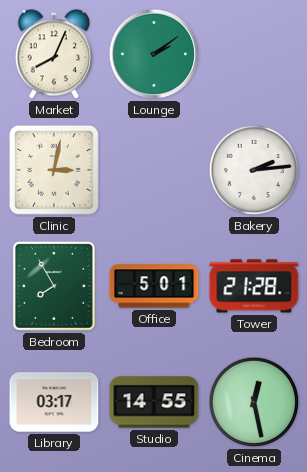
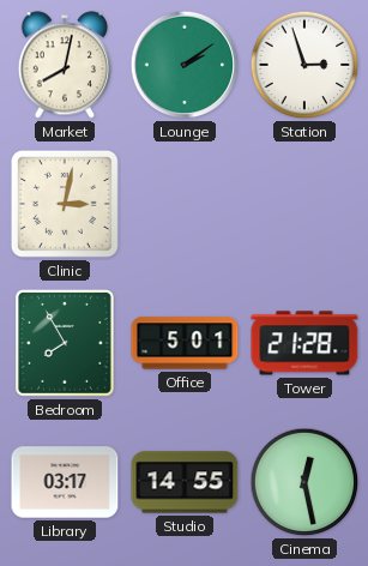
Market: 8:04 -> 8:02 (65, 65)
Station: none -> 2:57 (304, 65)
Bakery: 2:14 -> none (254, 170)
